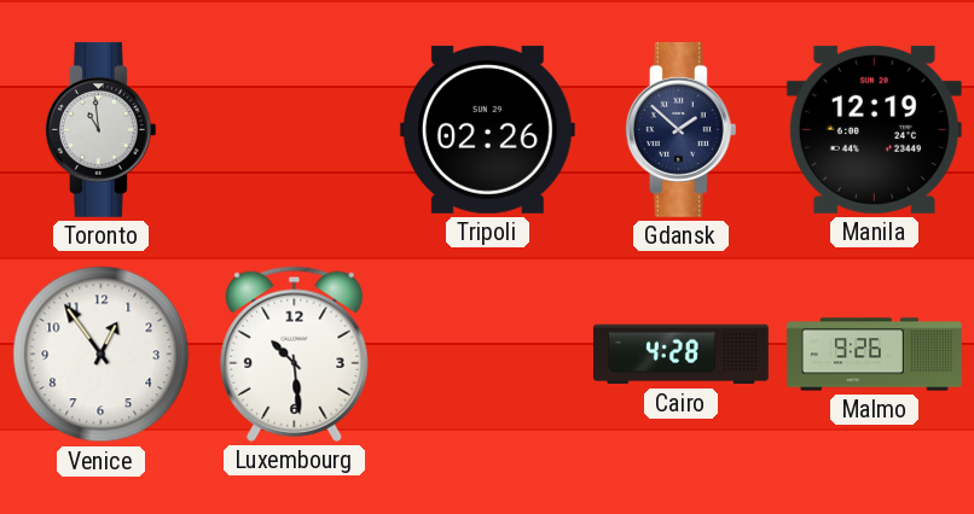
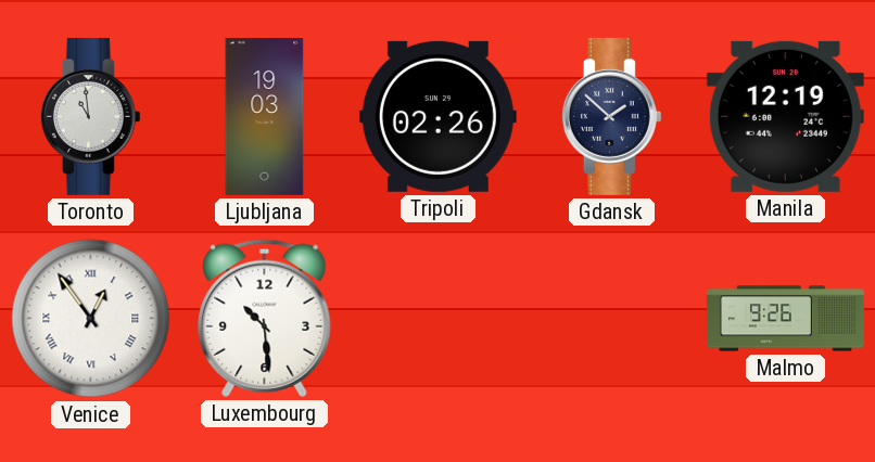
Ljubljana: none -> 19:03 (265, 116)
Venice numerals: Arabic -> Roman (91, 319)
Cairo: 4:28 -> none (680, 355)
